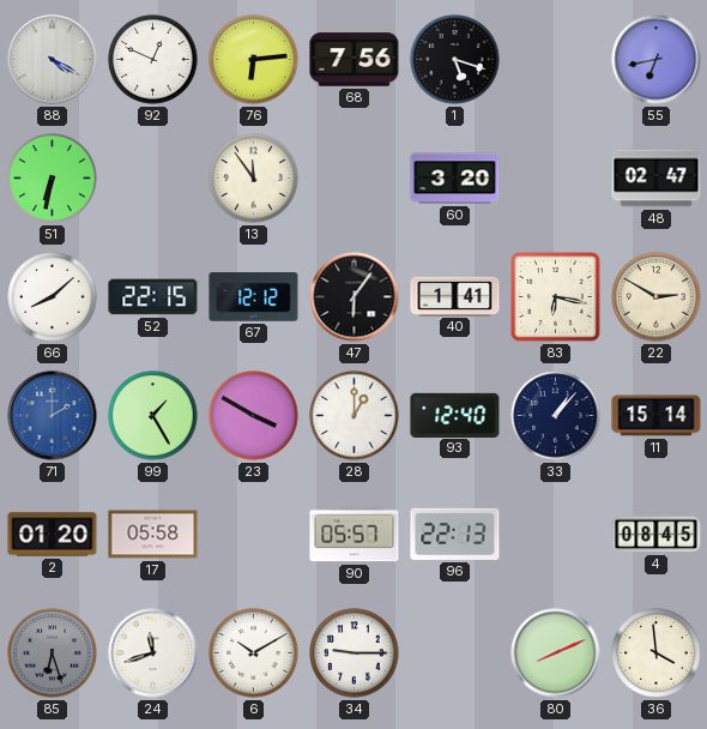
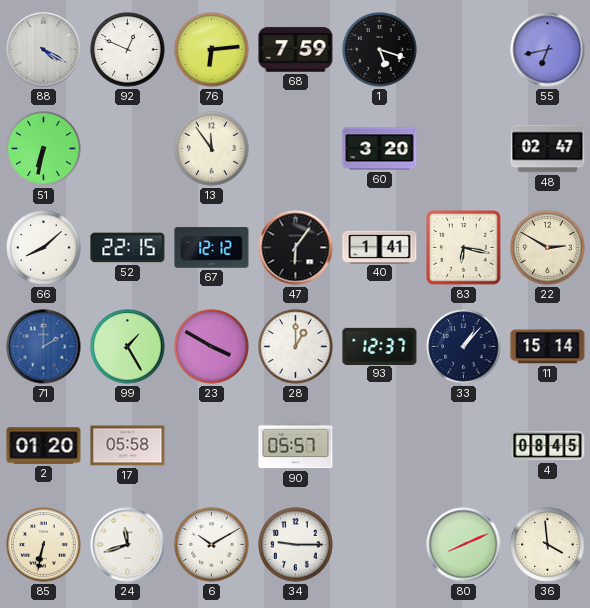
68: 7:56 -> 7:59 (296, 50)
93: 12:40 -> 12:37 (380, 346)
96: 22:13 -> none (455, 534)
85: 6:27 -> 6:32 (44, 545)
85 dial: grey -> cream (44, 545)
